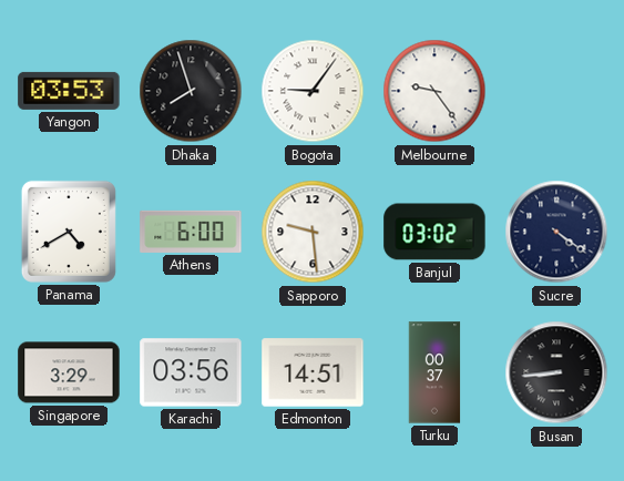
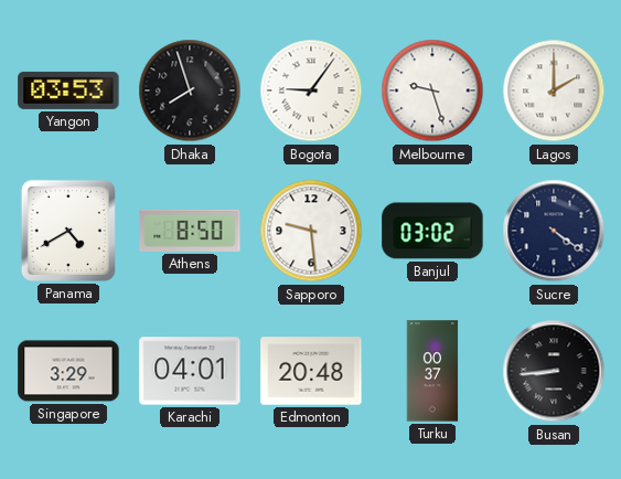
Melbourne: 9:24 -> 9:27 (432, 91)
Lagos: none -> 2:00 (554, 91)
Athens: 6:00 -> 8:50 (190, 231)
Karachi: 03:56 -> 04:01 (190, 371)
Edmonton: 14:51 -> 20:48 (311, 371)
